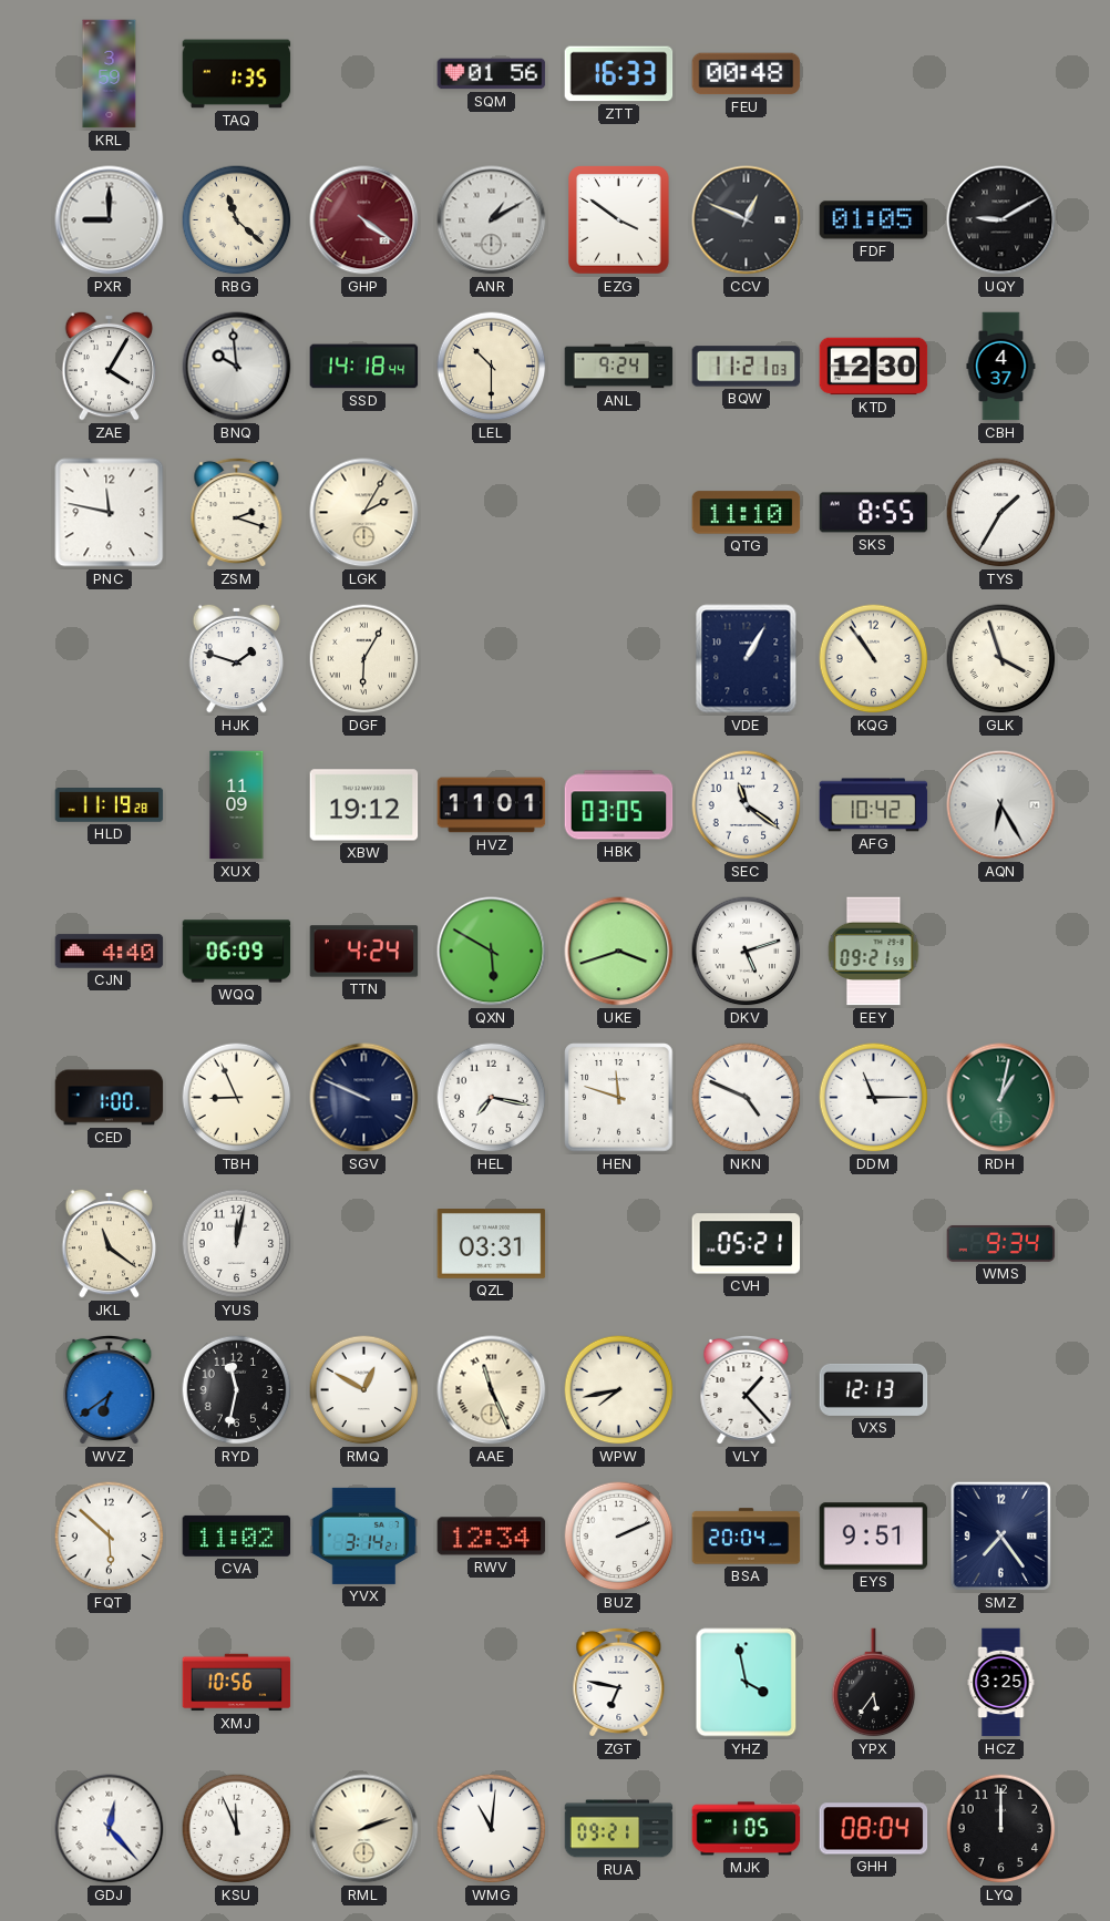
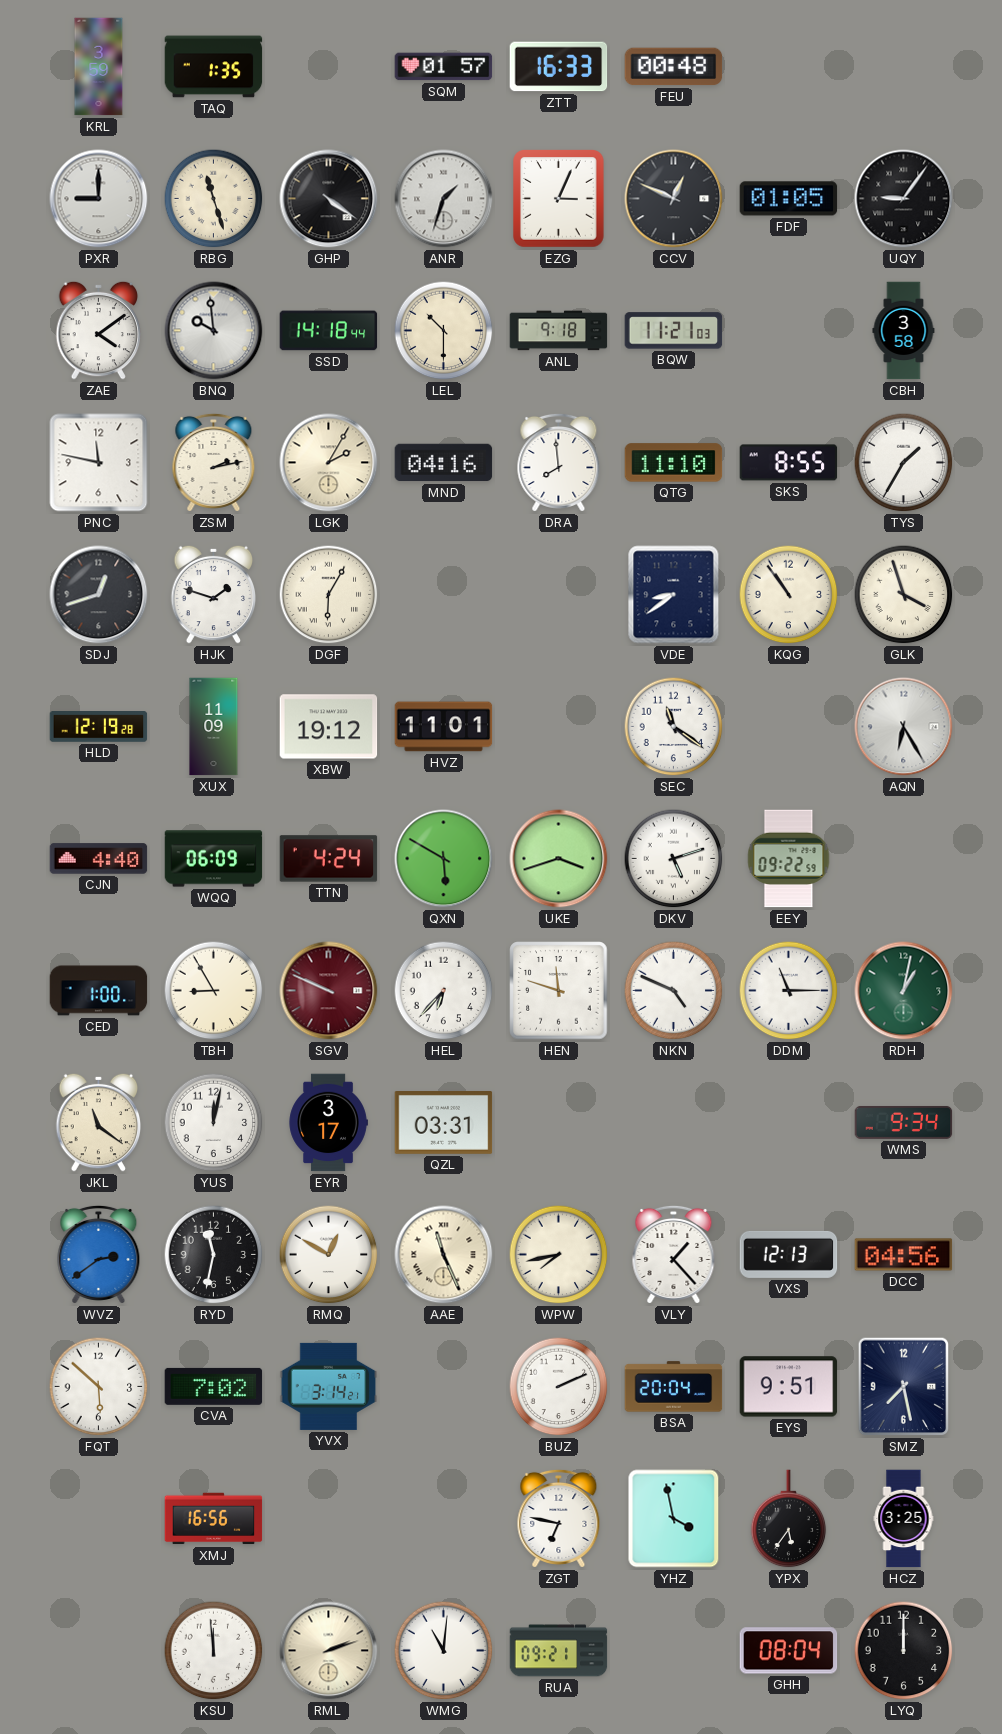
SQM: 01:56 -> 01:57 (444, 67)
RBG: 11:22 -> 11:27 (214, 199)
GHP dial: burgundy -> black (329, 199)
ANR: 1:10 -> 1:33 (444, 199)
EZG: 3:51 -> 3:04 (559, 199)
UQY: 9:10 -> 9:06 (904, 199)
ZAE: 4:05 -> 4:09 (99, 330)
ANL: 9:24 -> 9:18 (559, 331)
KTD: 12:30 -> none (874, 367)
CBH: 4:37 -> 3:58 (904, 331)
ZSM: 2:18 -> 2:13 (214, 462)
MND: none -> 04:16 (444, 463)
DRA: none -> 7:59 (559, 462)
SDJ: none -> 12:42 (99, 595)
VDE: 1:05 -> 8:39 (674, 595)
HLD: 11:19 -> 12:19 (99, 727)
HBK: 03:05 -> none (619, 805)
AFG: 10:42 -> none (874, 805)
EEY: 09:21 -> 09:22 (789, 859)
TBH: 8:56 -> 8:55 (214, 991)
SGV dial: navy -> burgundy (329, 991)
HEL: 7:17 -> 6:37 (444, 991)
EYR: none -> 3:17 (328, 1123)
CVH: 05:21 -> none (747, 1244)
WVZ: 6:39 -> 2:39 (99, 1254)
DCC: none -> 04:56 (904, 1255)
CVA: 11:02 -> 7:02 (214, 1386)
RWV: 12:34 -> none (492, 1537)
SMZ: 7:24 -> 7:28 (904, 1387)
XMJ: 10:56 -> 16:56 (214, 1519)
GDJ: 12:23 -> none (110, 1829)
KSU: 11:56 -> 11:59 (214, 1651)
MJK: 1:05 -> none (747, 1829)
